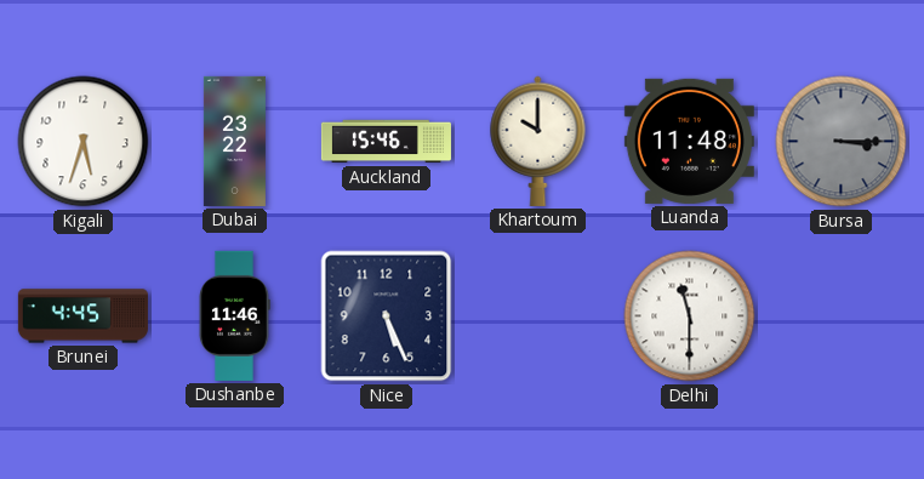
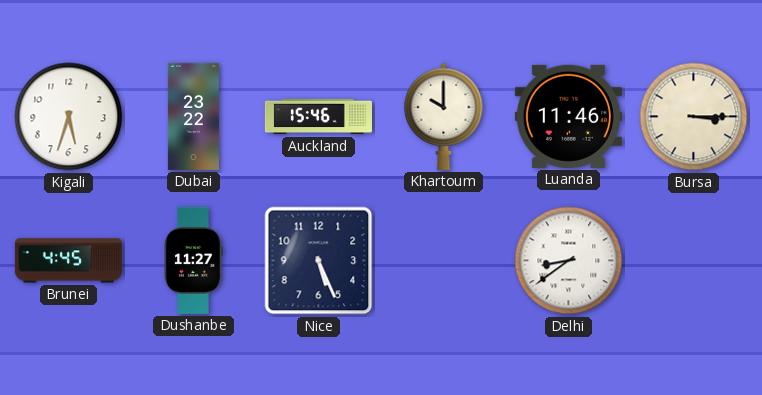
Luanda: 11:48 -> 11:46 (568, 116)
Bursa dial: grey -> cream (694, 117)
Dushanbe: 11:46 -> 11:27 (193, 260)
Delhi: 11:30 -> 8:39 (569, 261)
